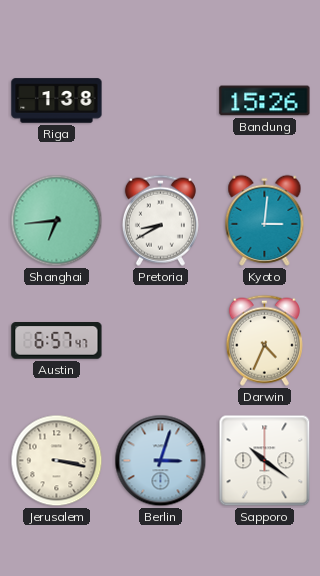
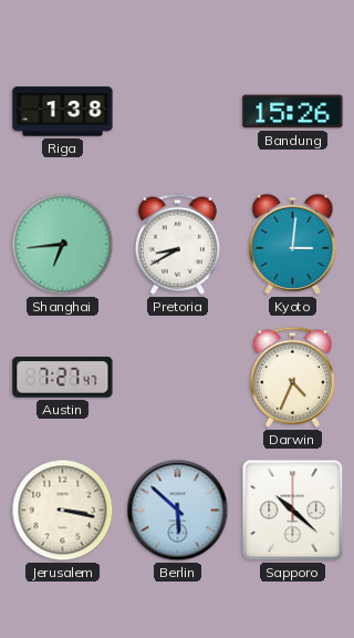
Austin: 6:57 -> 7:27 (63, 378)
Berlin: 3:03 -> 5:52 (178, 511)
Sapporo: 10:21 -> 10:22 (293, 511)
